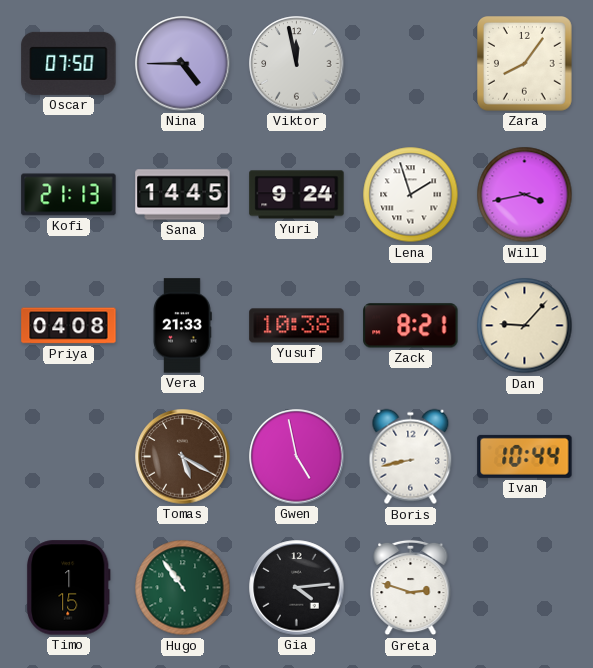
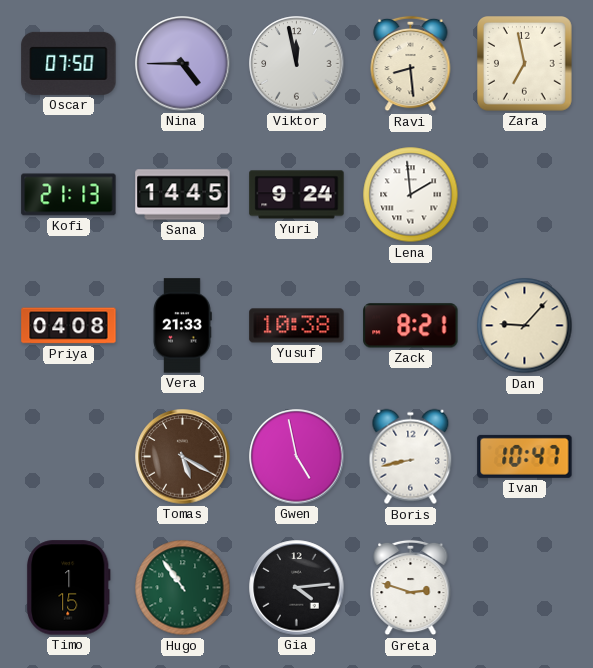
Ravi: none -> 8:29 (411, 64)
Zara: 8:06 -> 6:58 (525, 64)
Lena: 1:57 -> 1:59 (411, 195)
Will: 3:43 -> none (525, 195)
Ivan: 10:44 -> 10:47 (525, 456)
